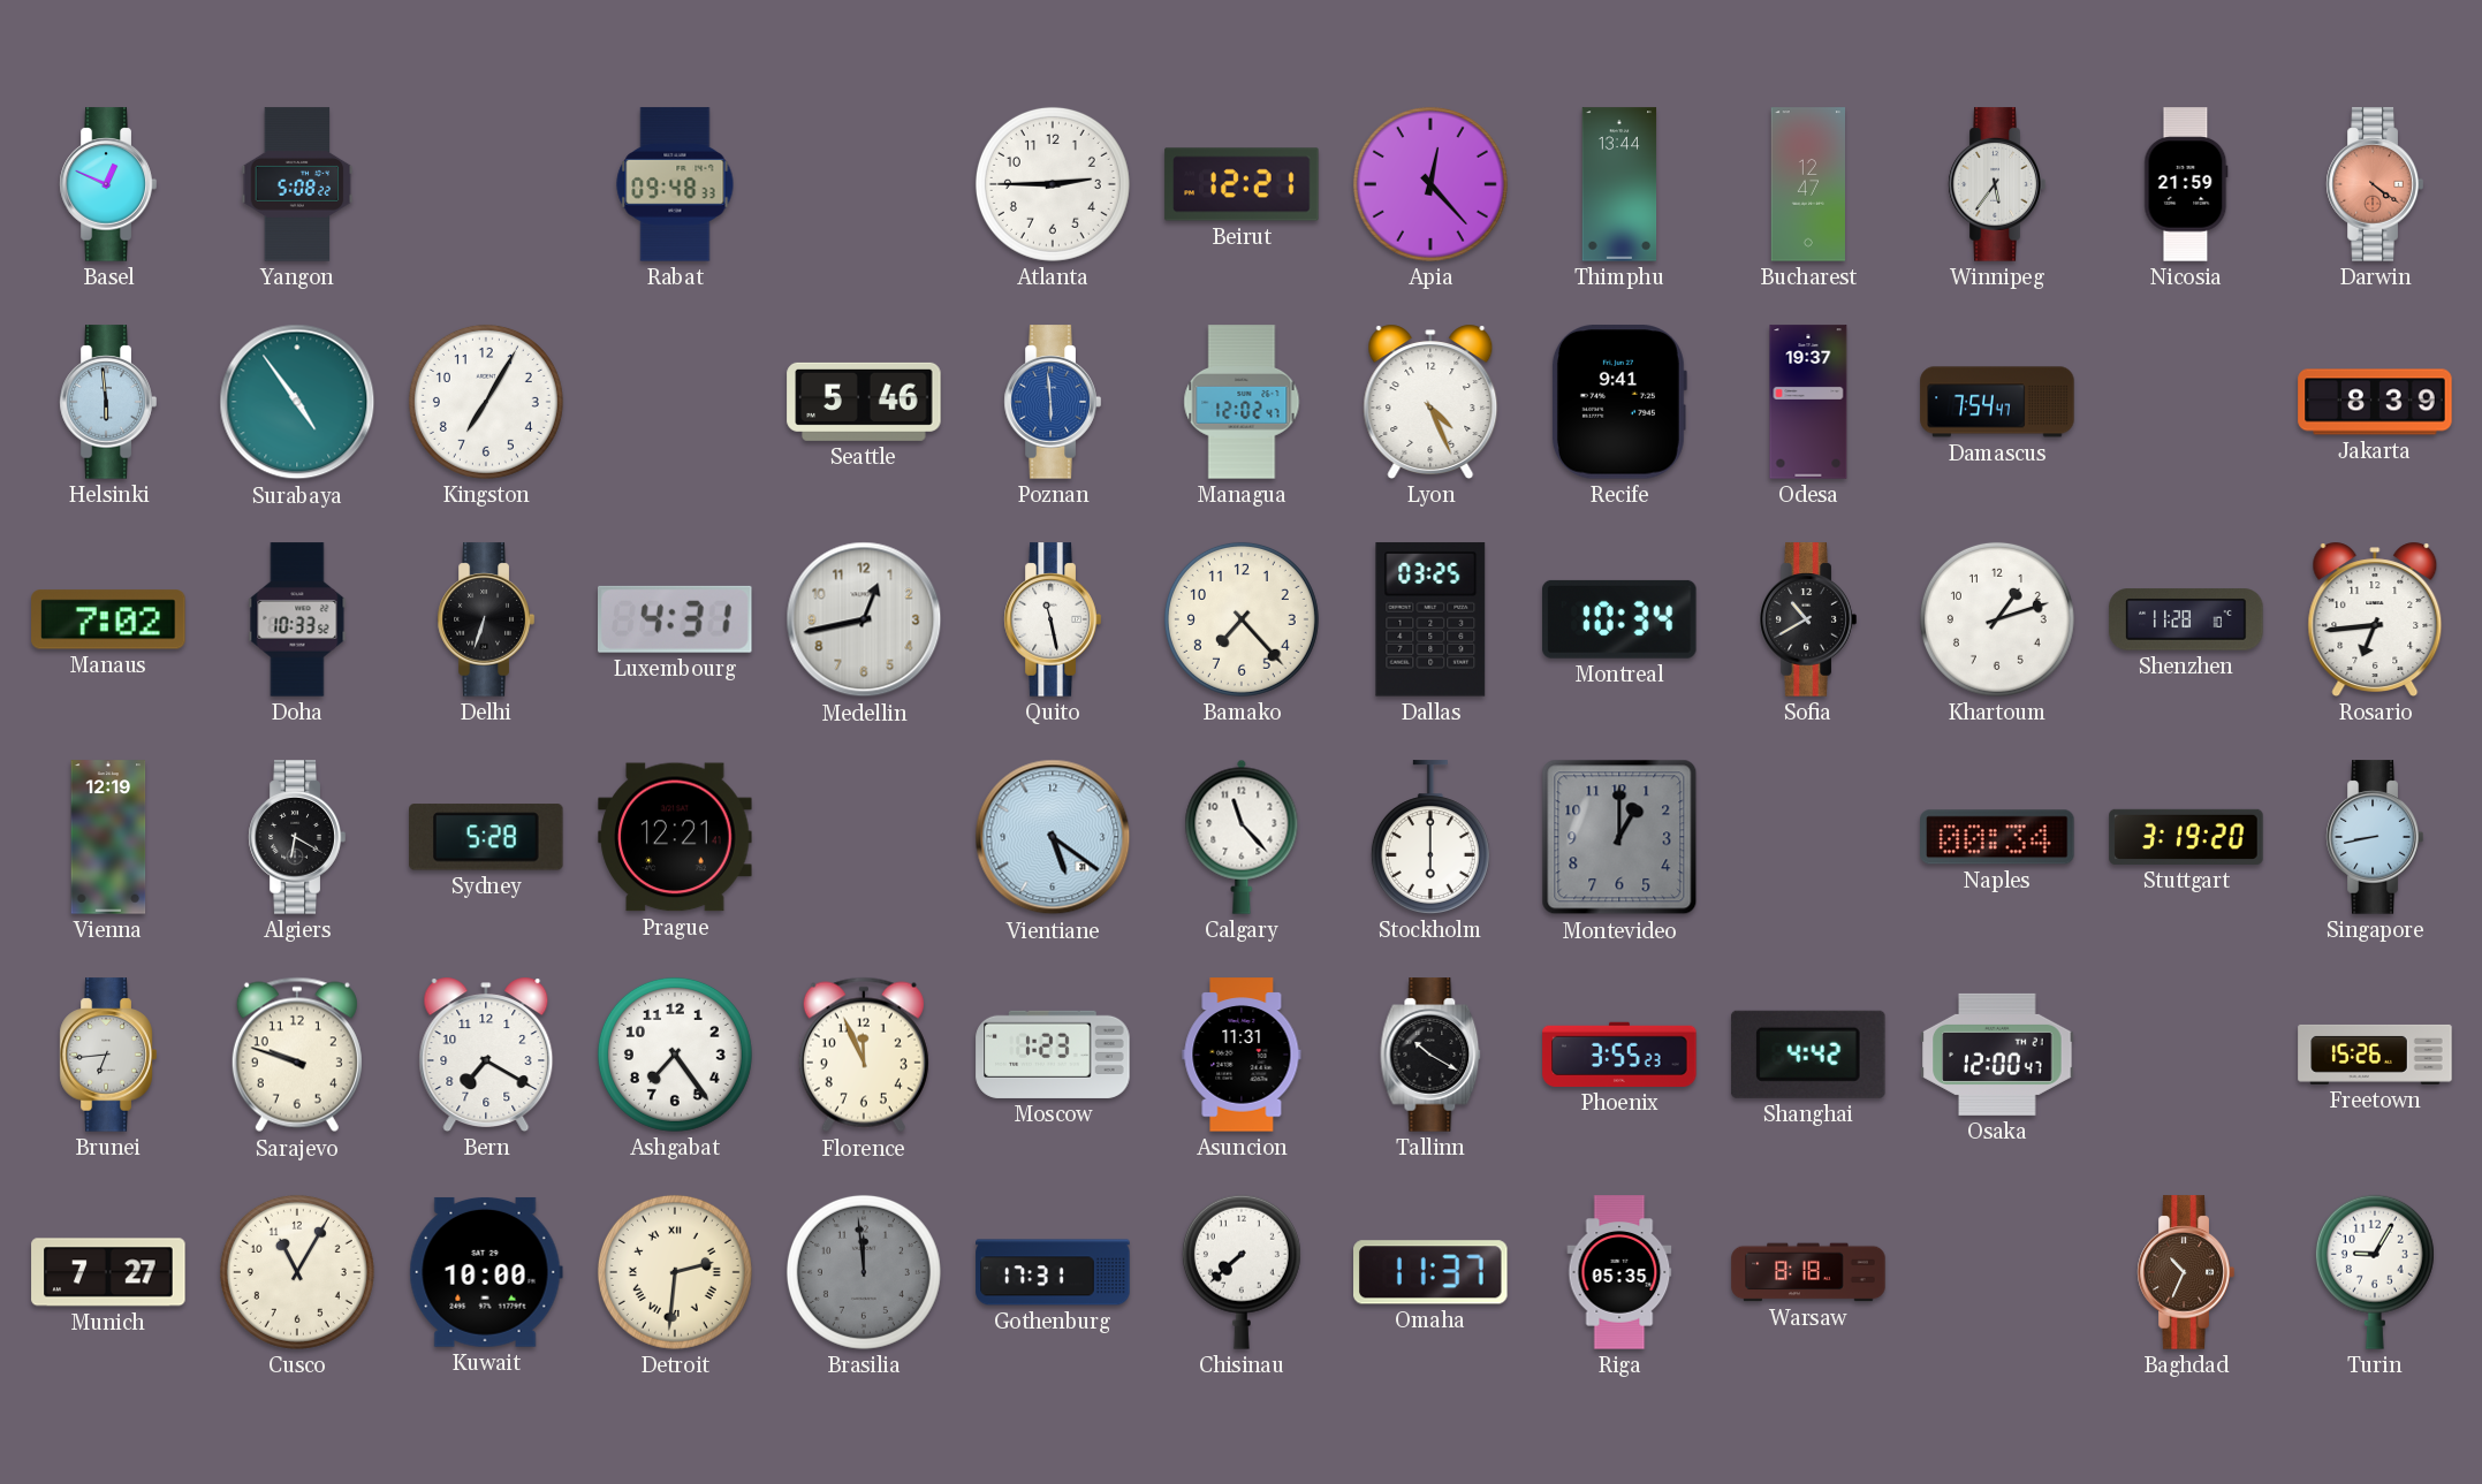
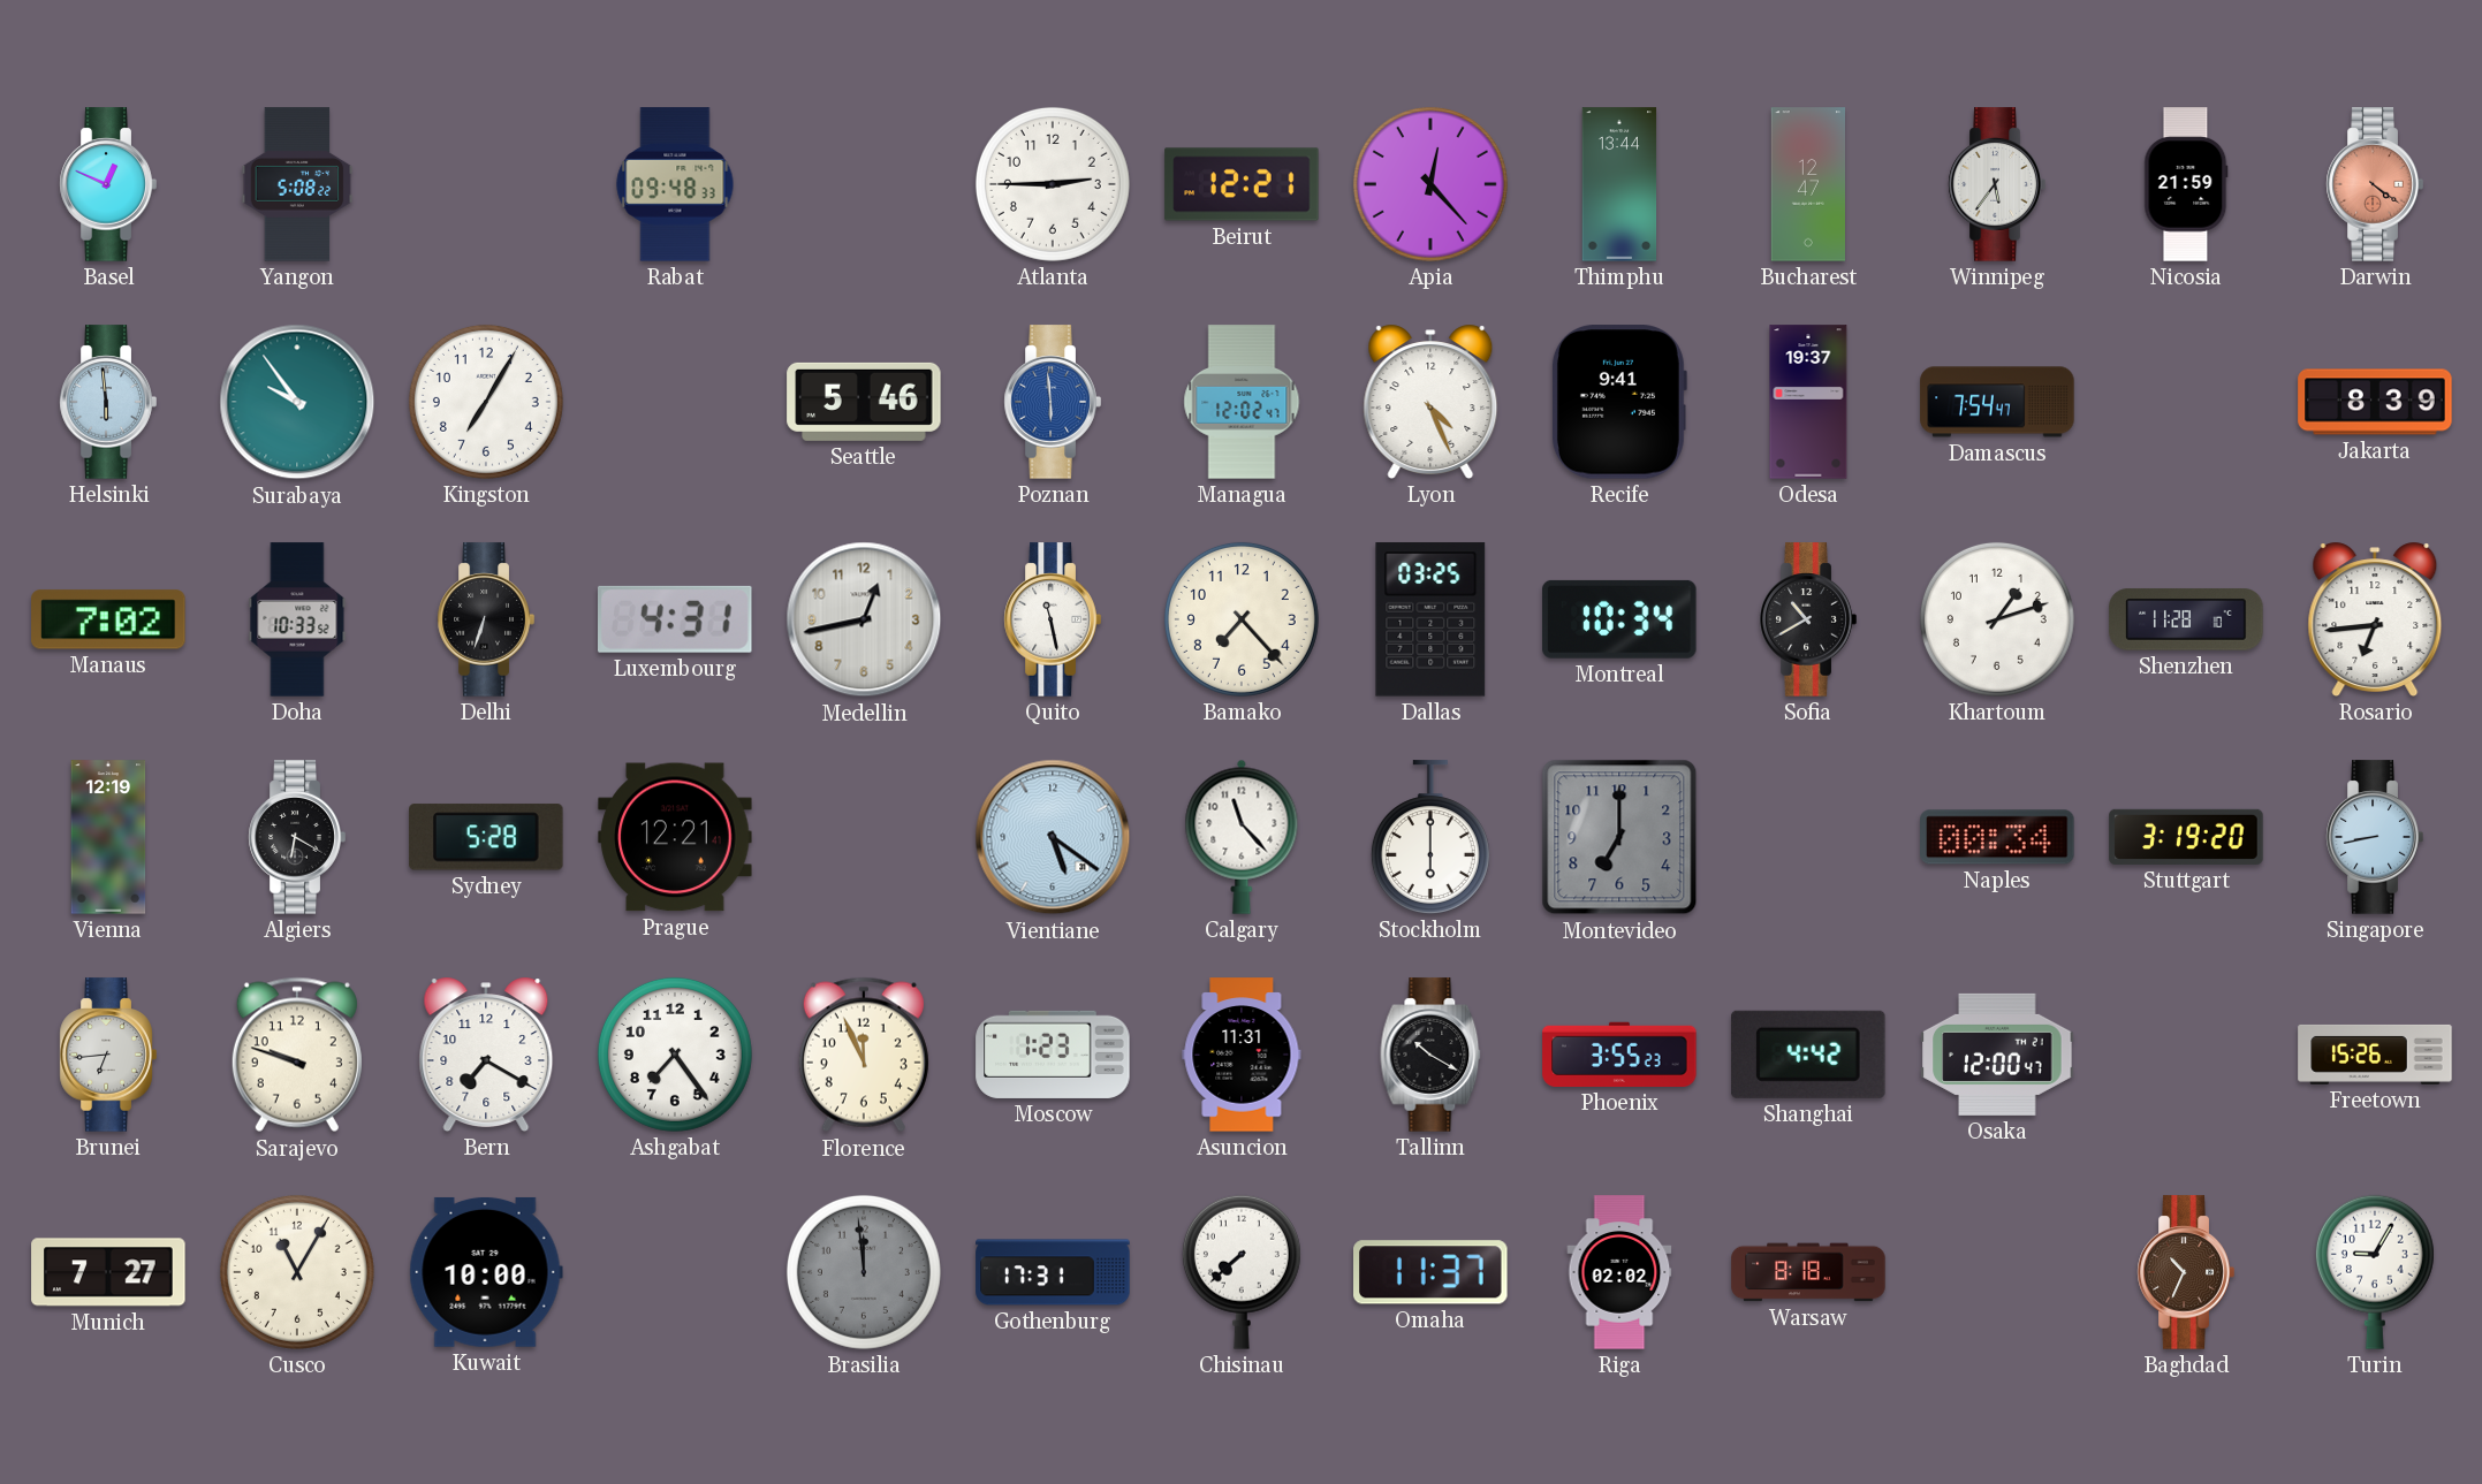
Surabaya: 4:54 -> 9:54 (297, 402)
Montevideo: 1:00 -> 7:00 (1619, 837)
Detroit: 2:31 -> none (675, 1272)
Riga: 05:35 -> 02:02 (1619, 1272)
